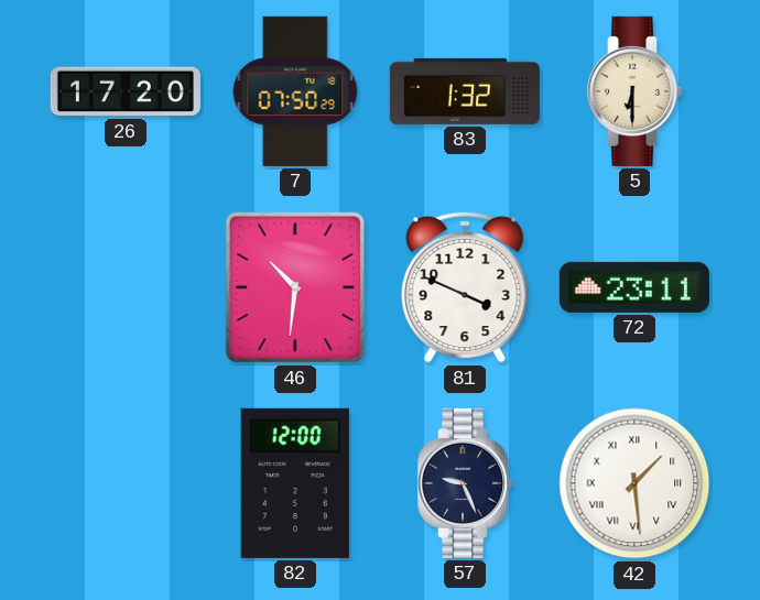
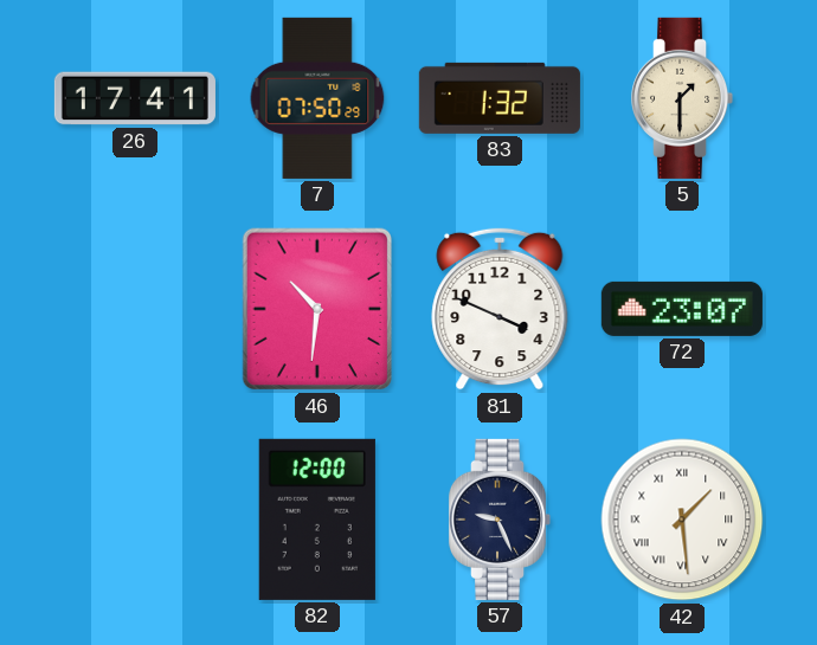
26: 17:20 -> 17:41 (135, 98)
5: 6:30 -> 1:30 (682, 98)
72: 23:11 -> 23:07 (682, 309)
